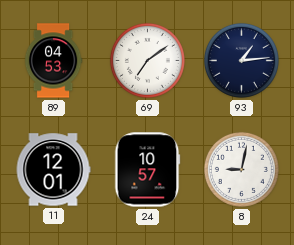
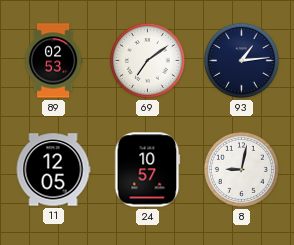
89: 04:53 -> 02:53 (53, 61)
11: 12:01 -> 12:05 (53, 170)
